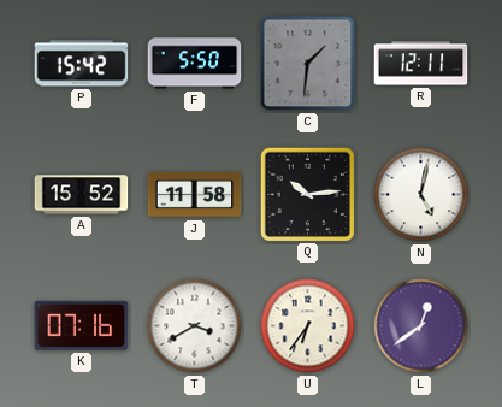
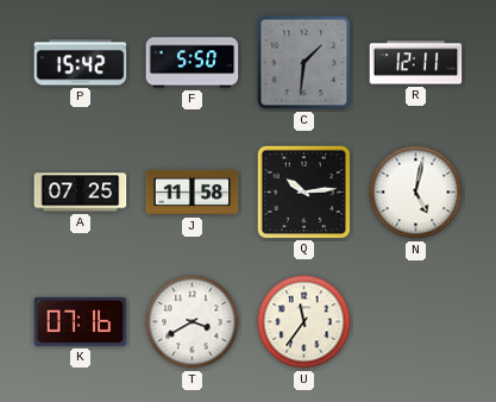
A: 15:52 -> 07:25 (81, 193)
U: 6:36 -> 11:36 (304, 322)
L: 12:39 -> none (421, 326)
